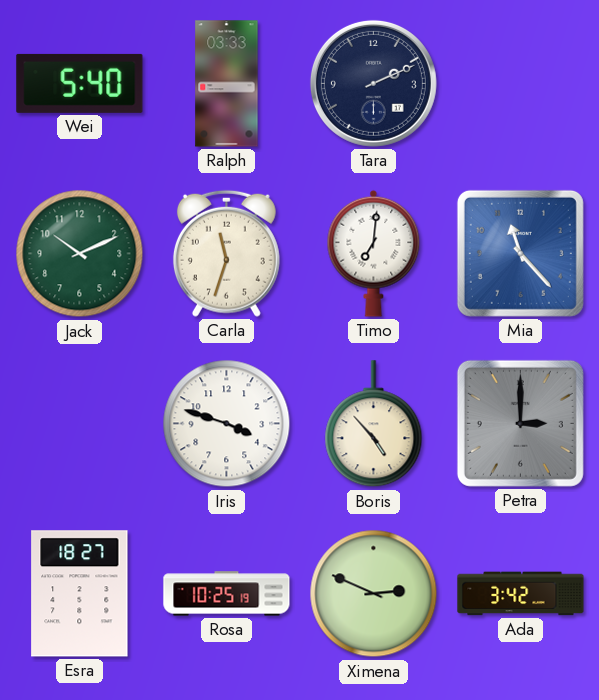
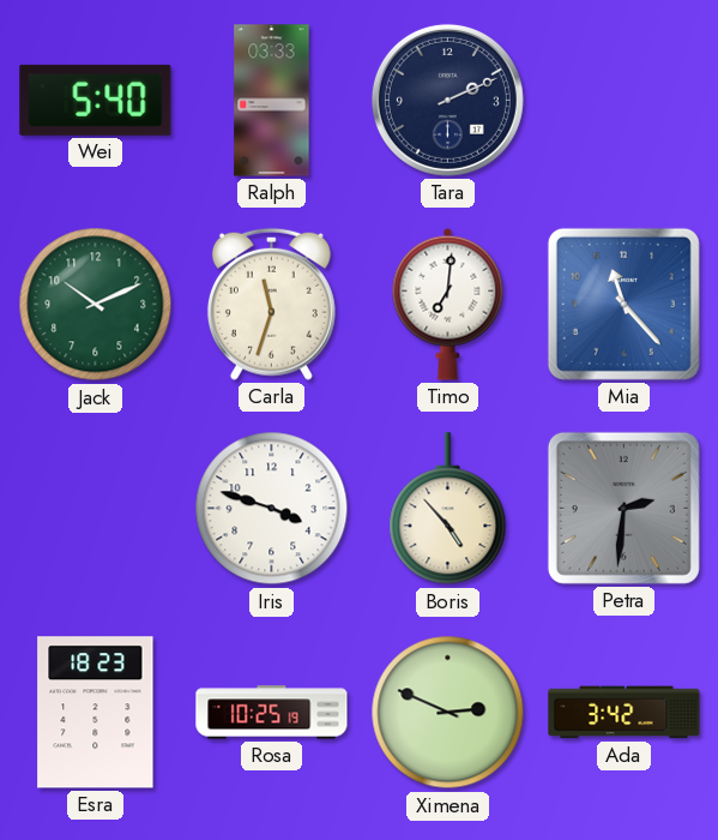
Petra: 3:00 -> 2:31 (623, 508)
Esra: 18:27 -> 18:23 (96, 713)
